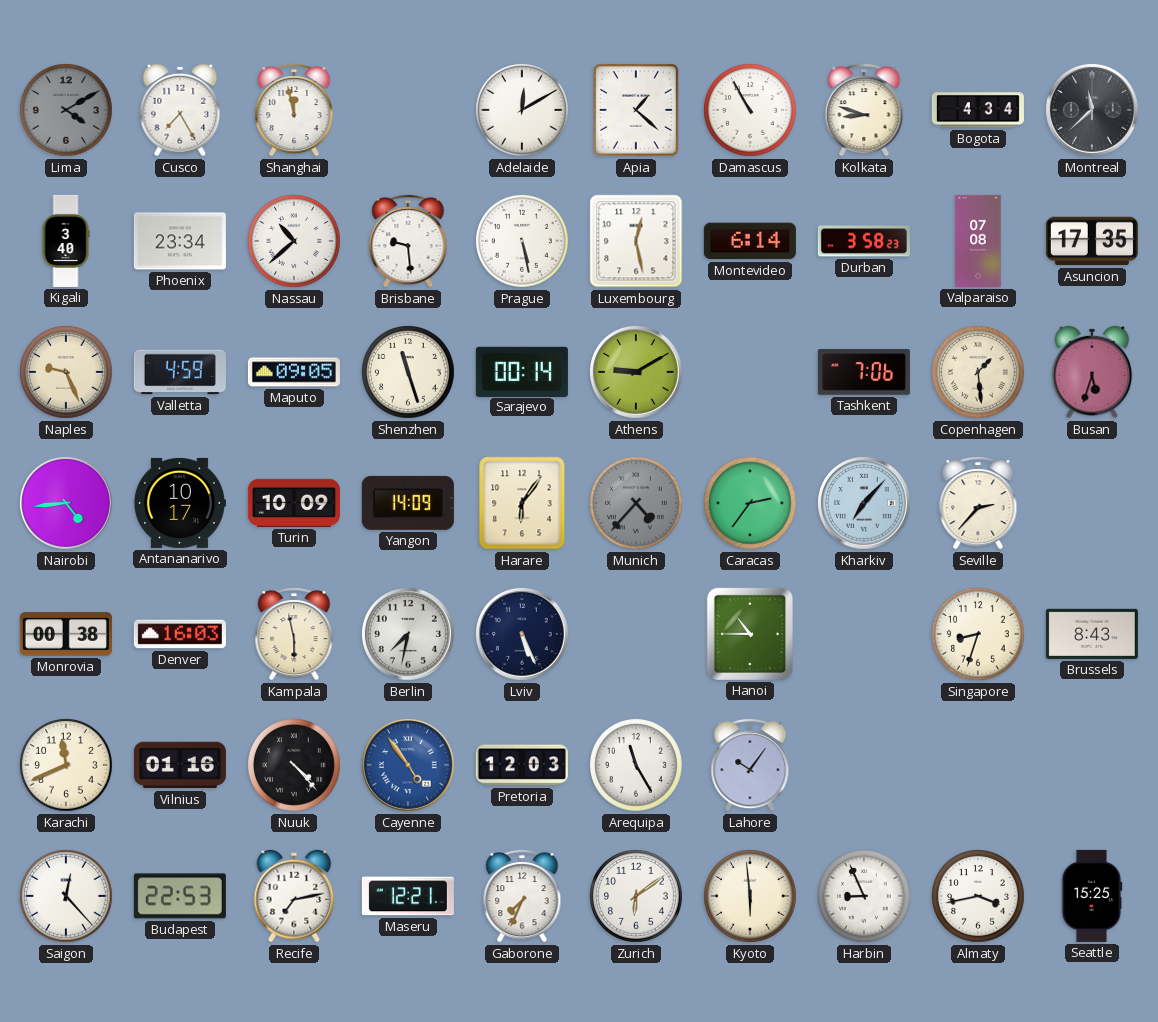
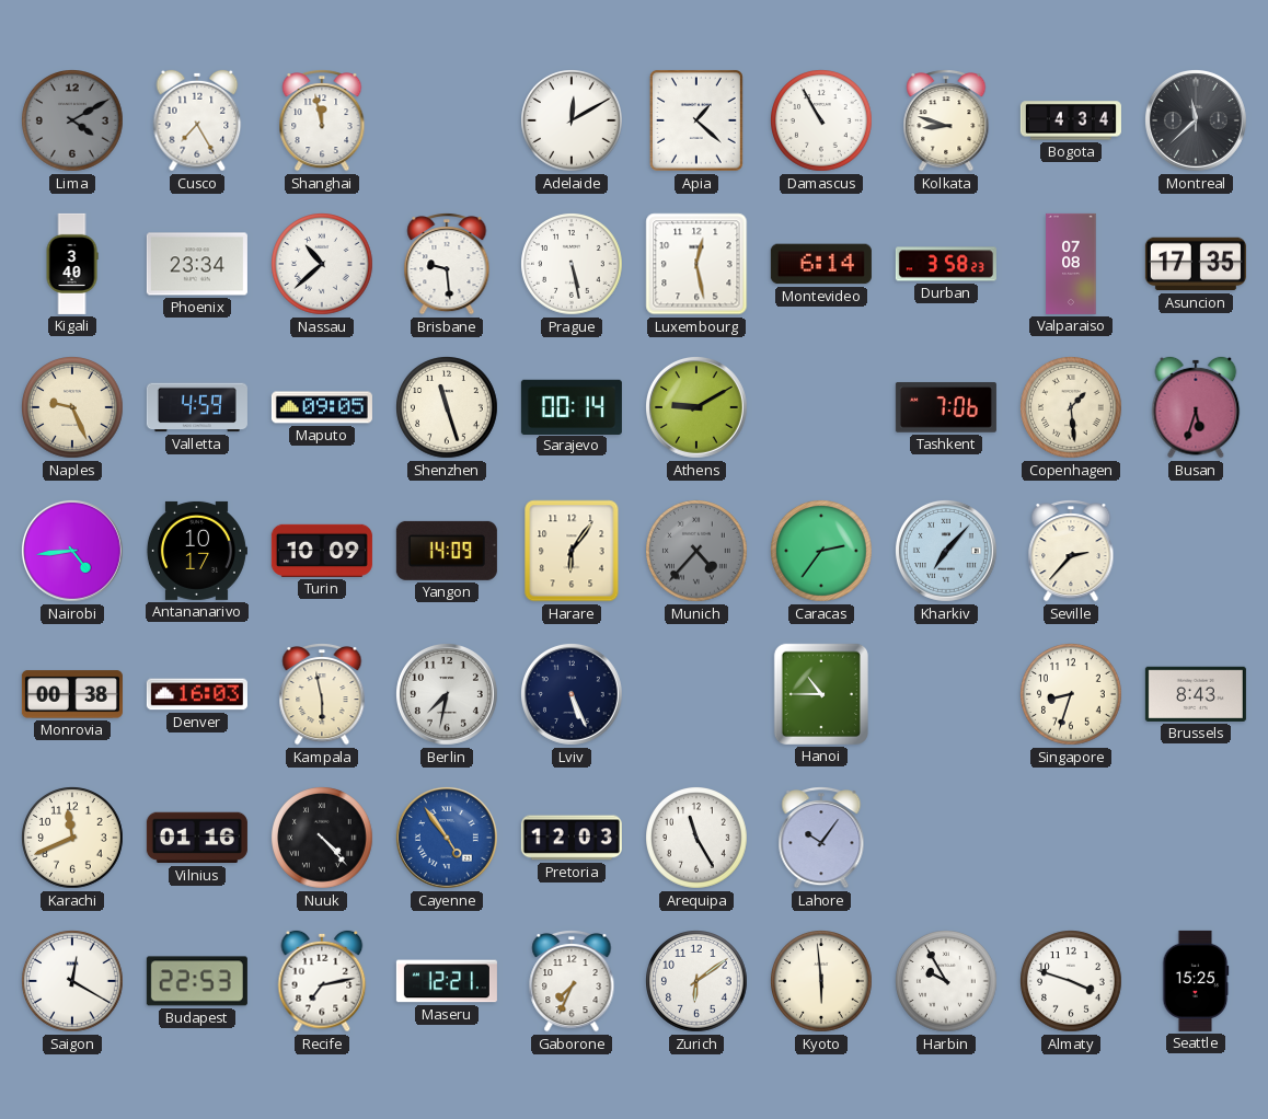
Saigon: 12:23 -> 12:20 (73, 982)
Harbin: 8:56 -> 9:55 (947, 982)
Almaty: 3:43 -> 3:48 (1072, 982)
